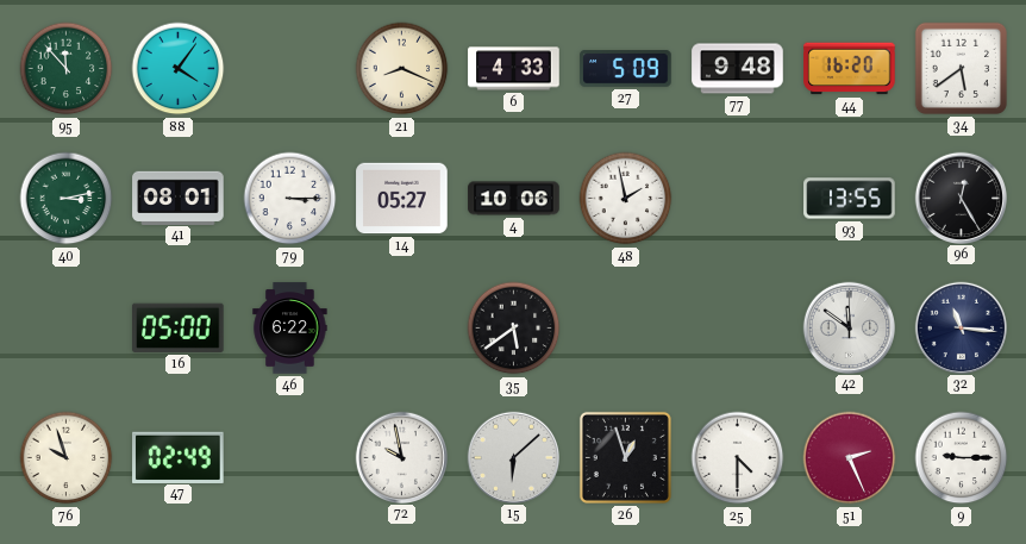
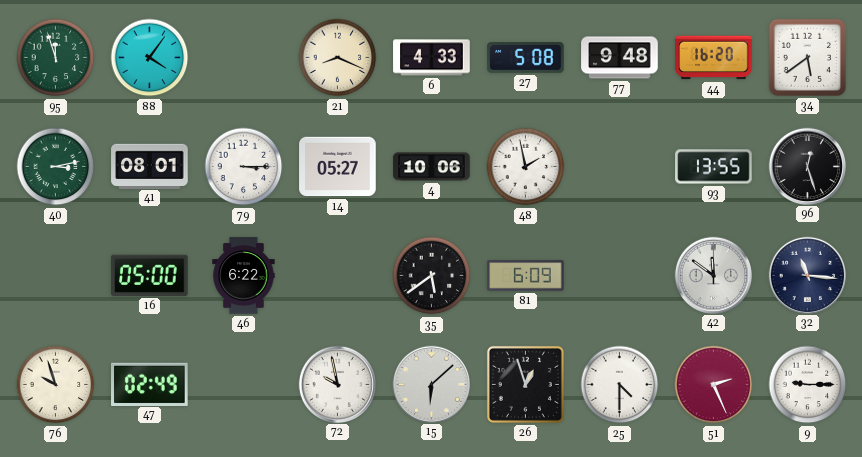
95: 11:53 -> 11:57 (56, 58)
27: 5:09 -> 5:08 (526, 58)
96: 12:25 -> 12:27 (807, 166)
81: none -> 6:09 (526, 276)
